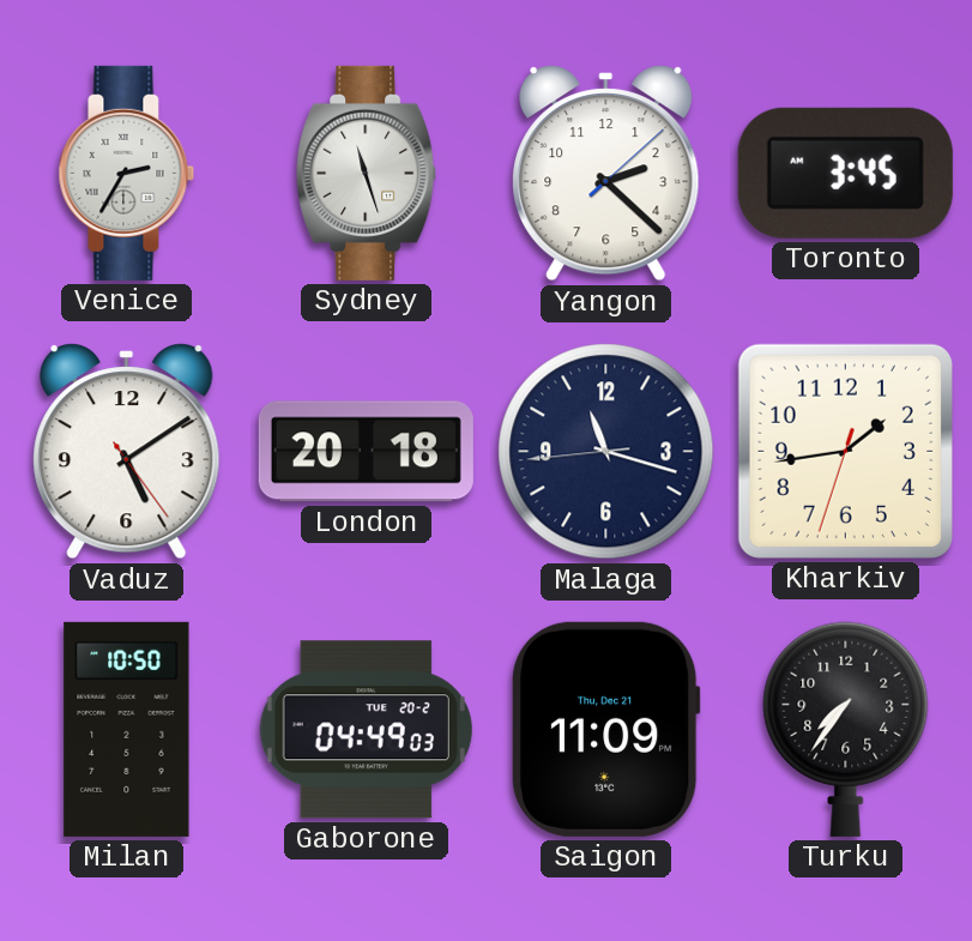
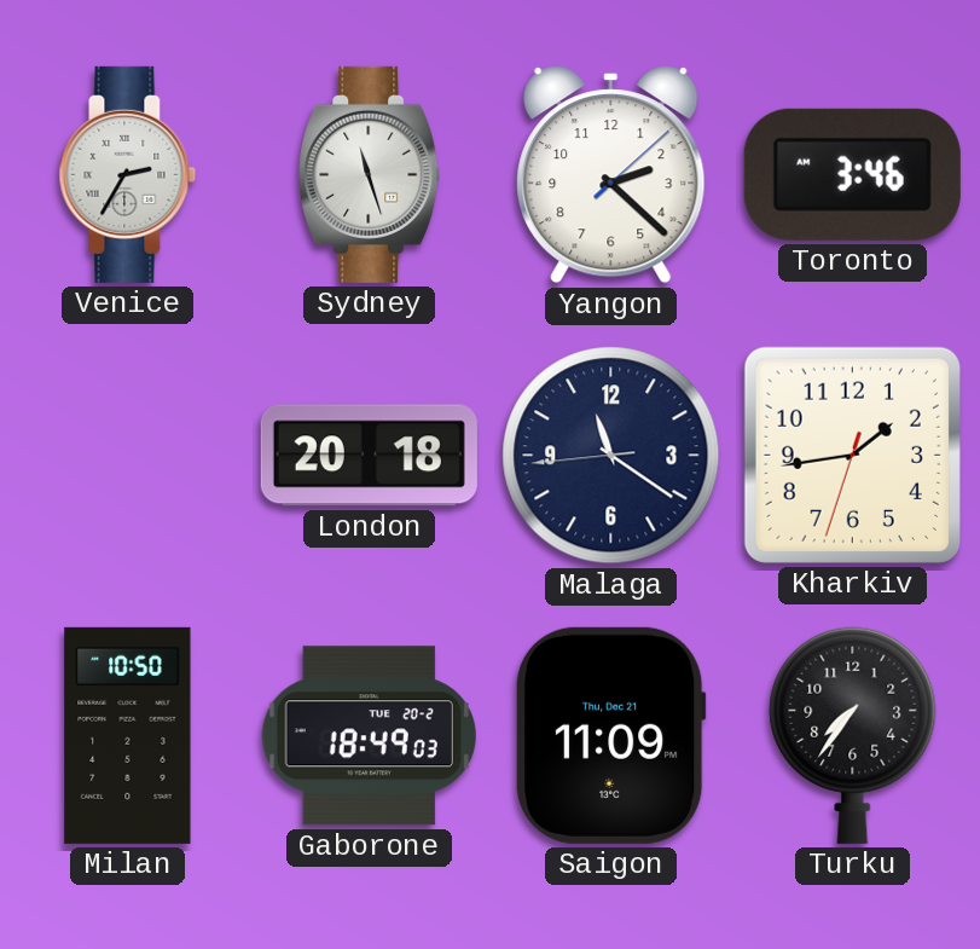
Toronto: 3:45 -> 3:46 (852, 174)
Vaduz: 5:09 -> none (127, 452)
Malaga: 11:17 -> 11:20 (611, 456)
Gaborone: 04:49 -> 18:49 (369, 736)
